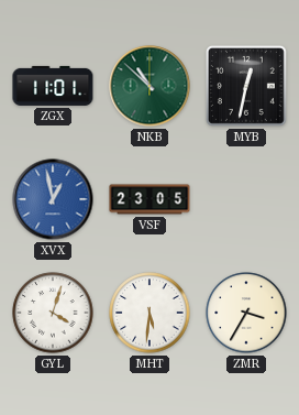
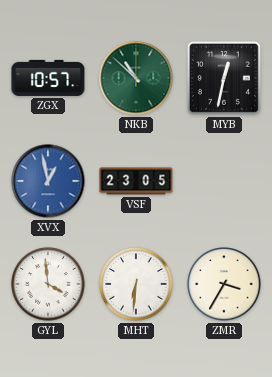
ZGX: 11:01 -> 10:57 (48, 78)
GYL: 4:03 -> 3:59 (48, 284)
MHT: 5:31 -> 6:31 (136, 284)
